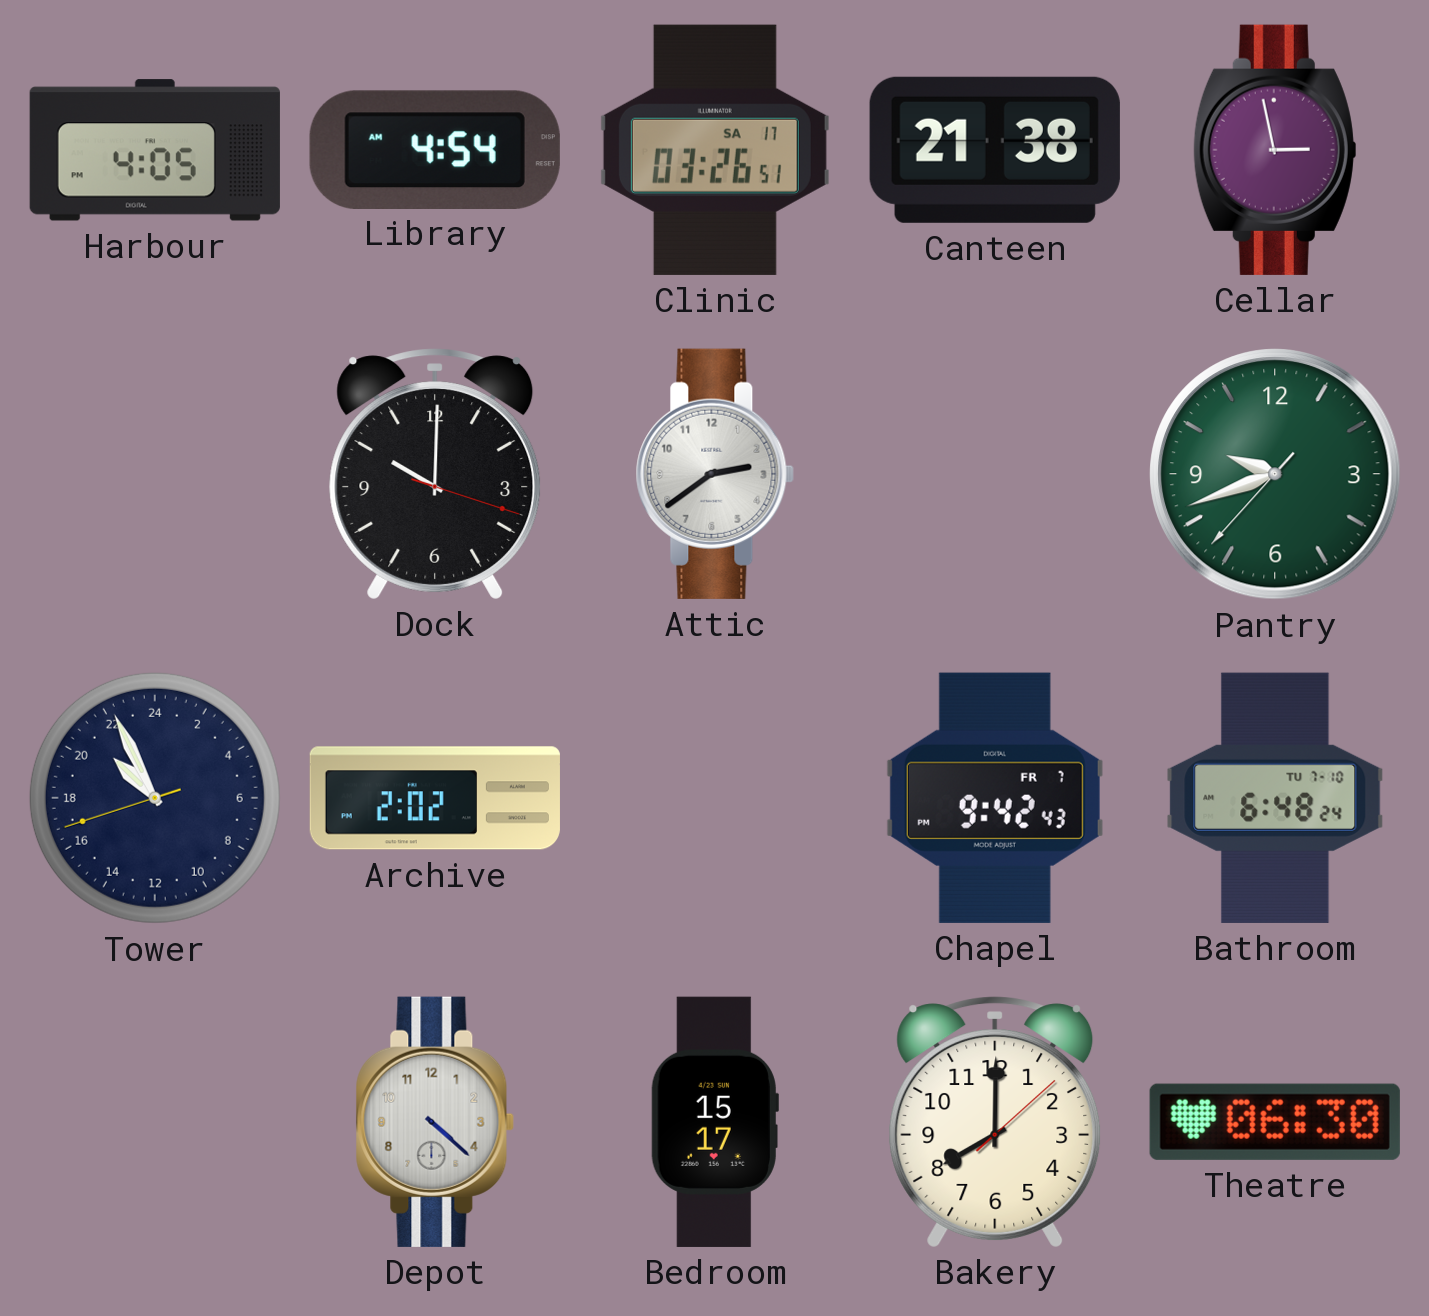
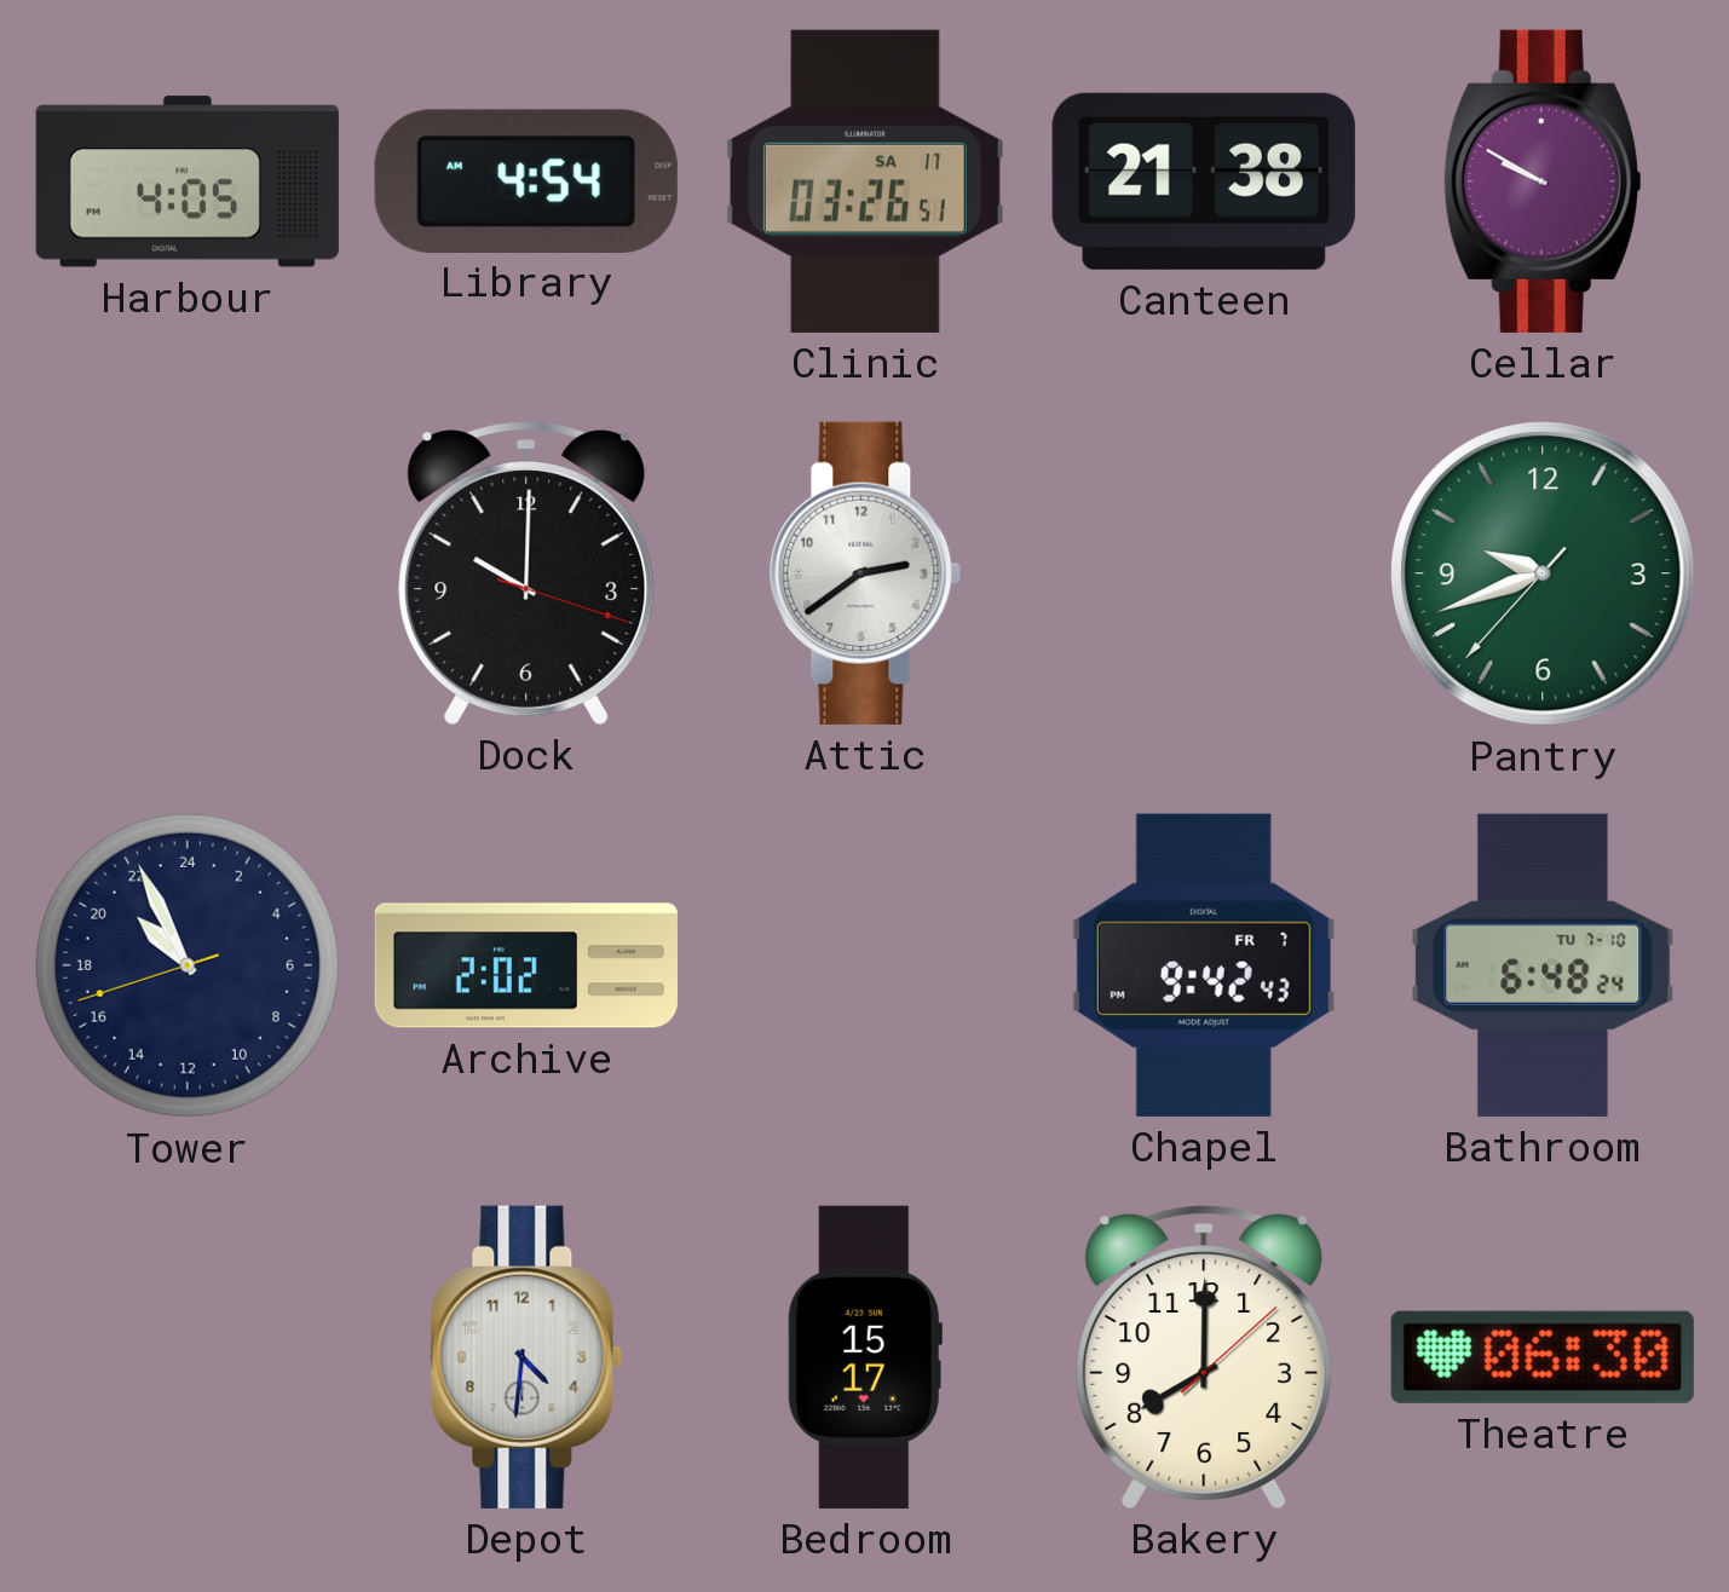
Cellar: 2:58 -> 9:50 (1543, 181)
Depot: 4:22 -> 4:31 (526, 1357)
